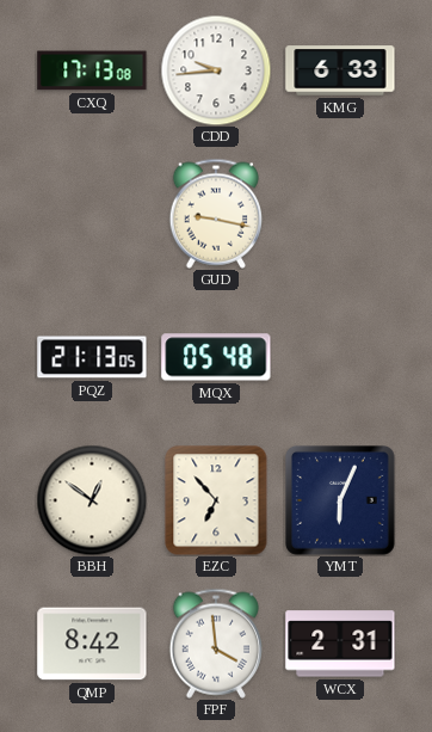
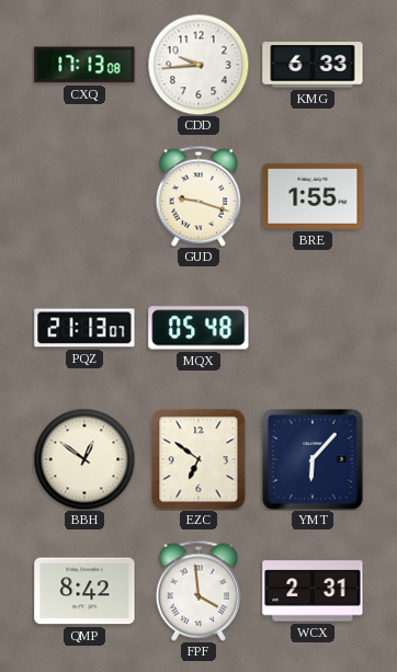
GUD: 9:17 -> 9:18 (197, 196)
BRE: none -> 1:55 (313, 196)
PQZ: 21:13:05 -> 21:13:07 (84, 328)
EZC: 6:53 -> 6:51 (198, 459)
YMT: 6:04 -> 6:07 (314, 460)
